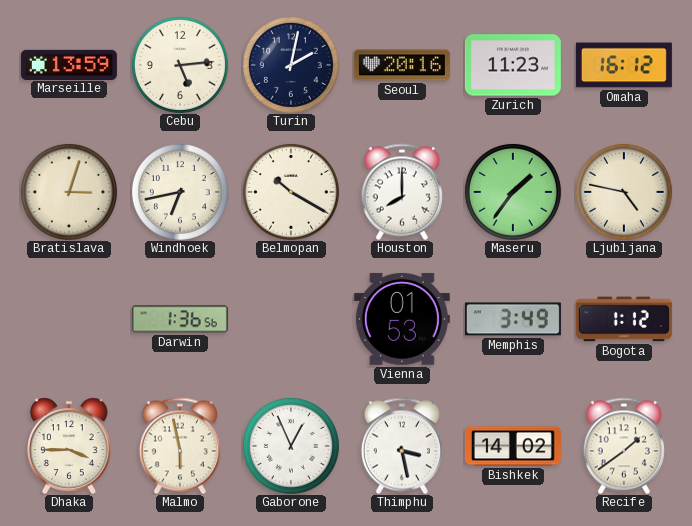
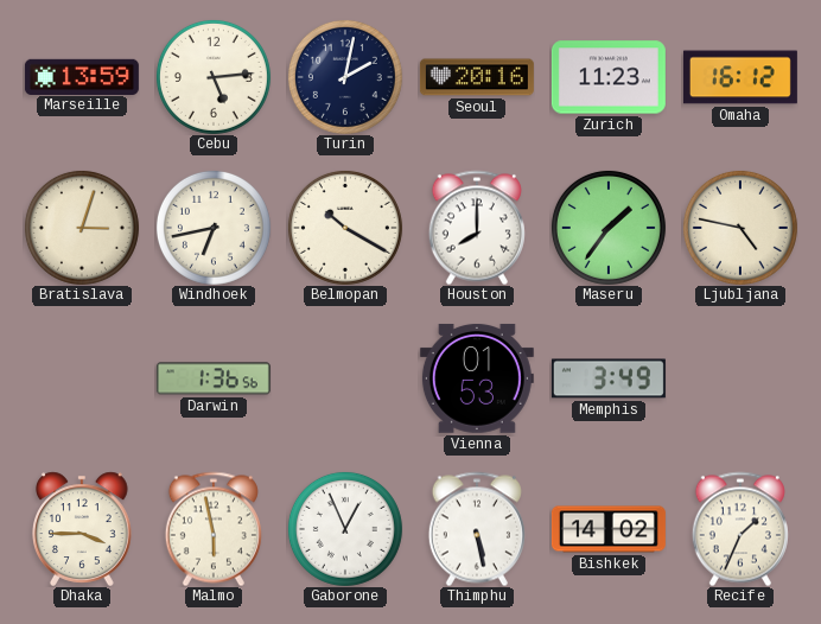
Bogota: 1:12 -> none (624, 319)
Thimphu: 3:28 -> 5:28 (477, 529)
Recife: 1:39 -> 1:34 (740, 529)
